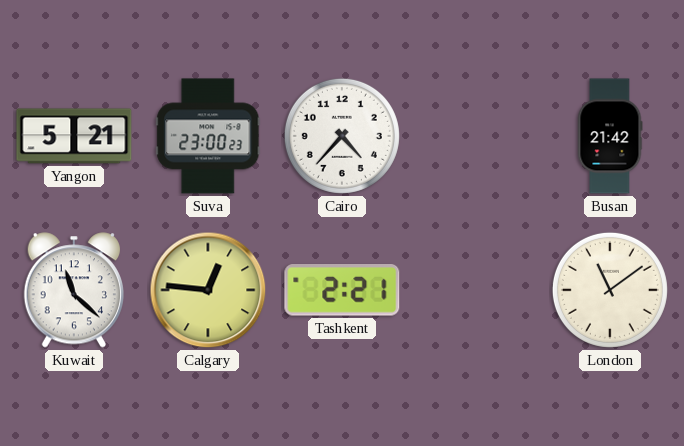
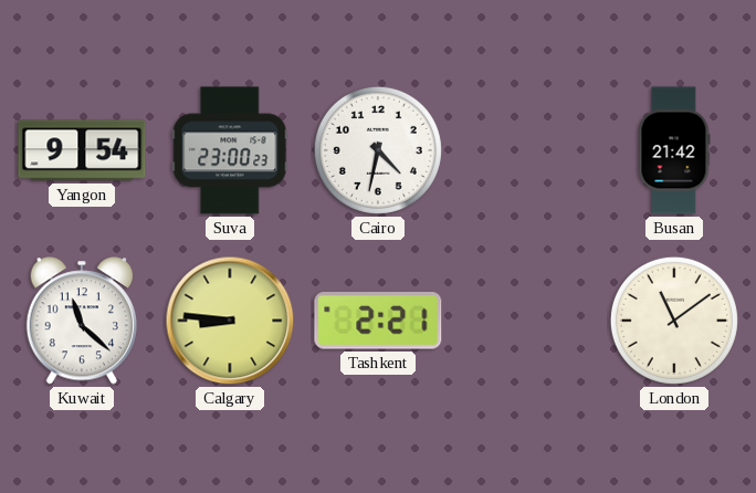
Yangon: 5:21 -> 9:54 (82, 150)
Cairo: 4:37 -> 4:32 (378, 150)
Calgary: 12:46 -> 8:46 (230, 321)
